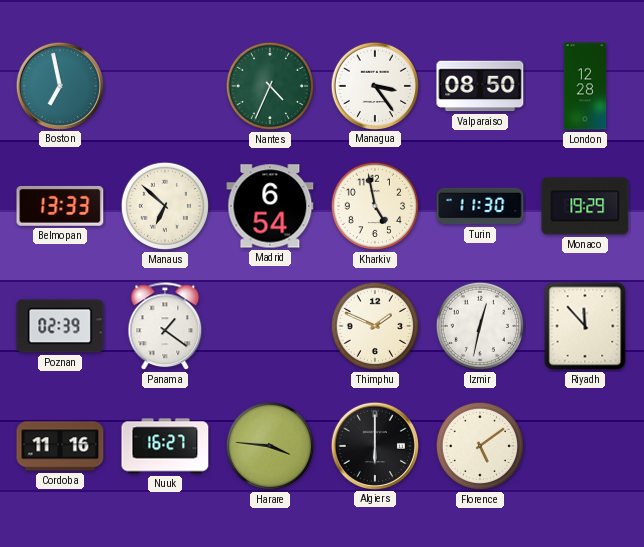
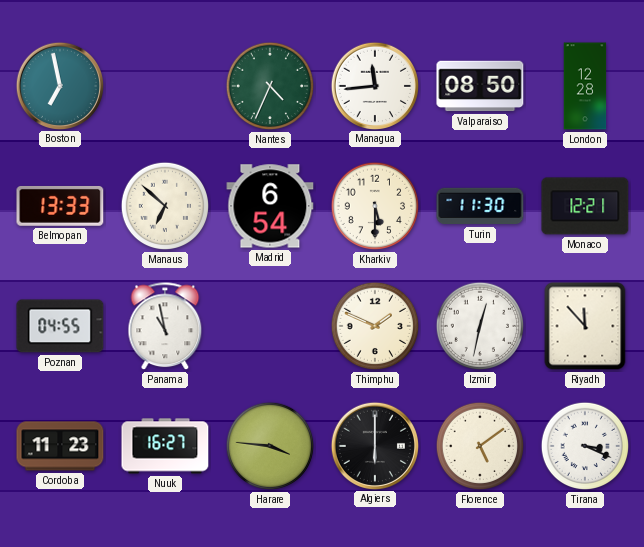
Managua: 3:24 -> 11:44 (374, 85)
Kharkiv: 4:58 -> 5:30 (375, 206)
Monaco: 19:29 -> 12:21 (585, 206)
Poznan: 02:39 -> 04:55 (60, 326)
Panama: 1:21 -> 10:58 (165, 327)
Cordoba: 11:16 -> 11:23 (60, 446)
Tirana: none -> 3:19 (585, 446)
